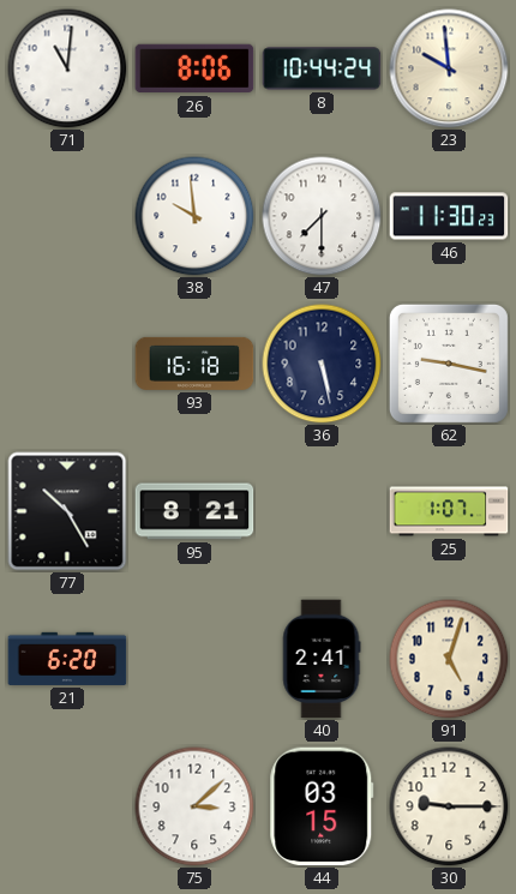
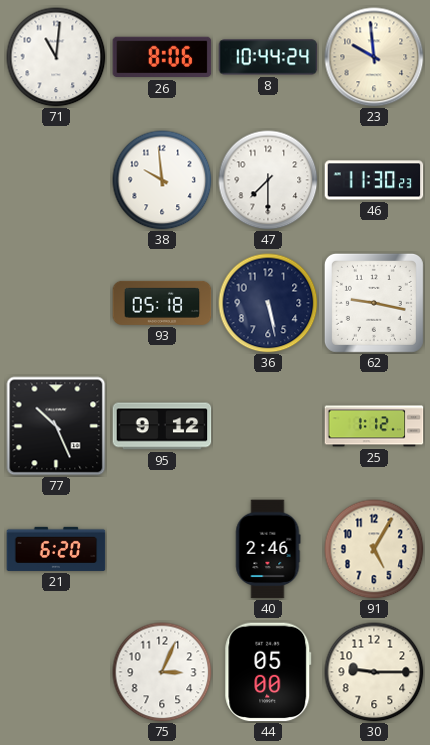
93: 16:18 -> 05:18 (162, 303)
77: 10:25 -> 10:26 (56, 426)
95: 8:21 -> 9:12 (162, 426)
25: 1:07 -> 1:12 (374, 426)
40: 2:41 -> 2:46 (268, 549)
91: 5:03 -> 5:05 (374, 549)
75: 3:08 -> 3:04 (162, 672)
44: 03:15 -> 05:00 (268, 672)
